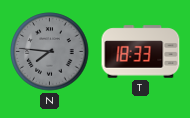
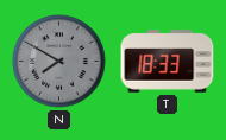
N: 7:46 -> 7:50 (59, 62)
